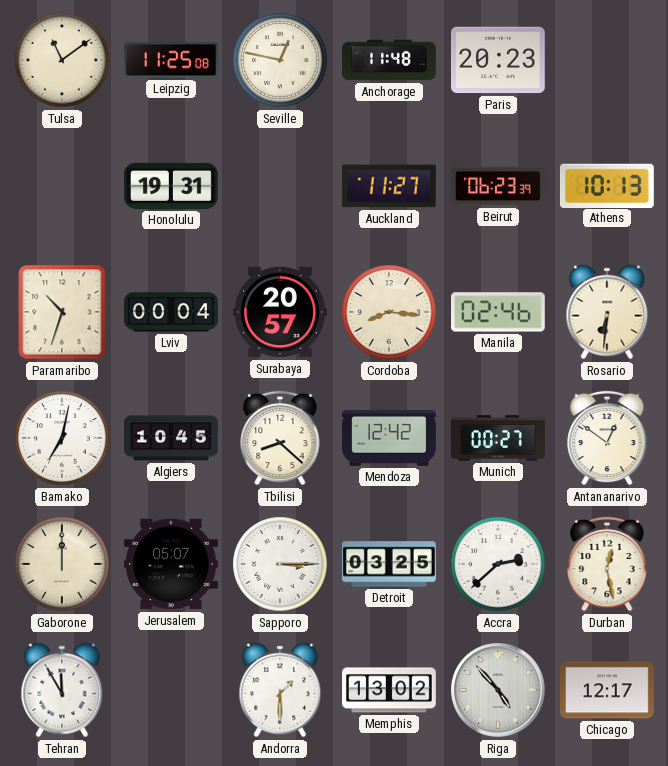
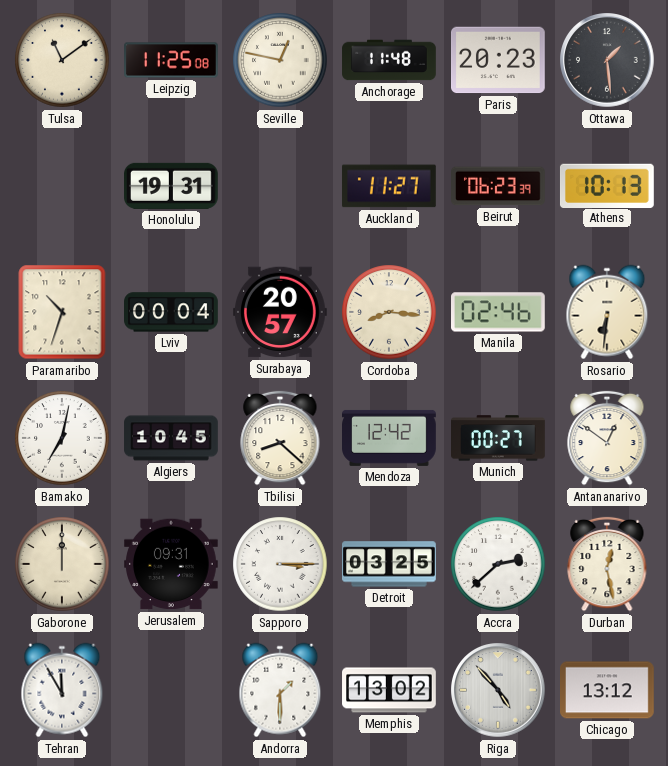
Ottawa: none -> 1:29 (607, 60)
Jerusalem: 05:07 -> 09:31 (172, 564)
Chicago: 12:17 -> 13:12 (608, 690)
